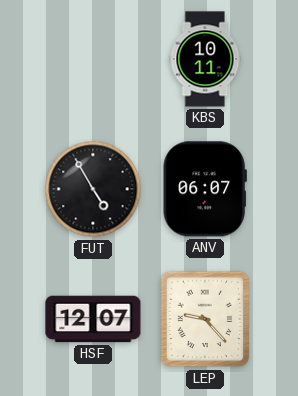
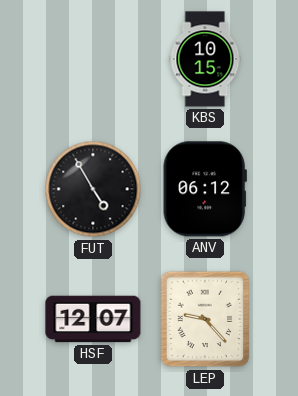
KBS: 10:11 -> 10:15 (205, 59)
ANV: 06:07 -> 06:12 (205, 189)
